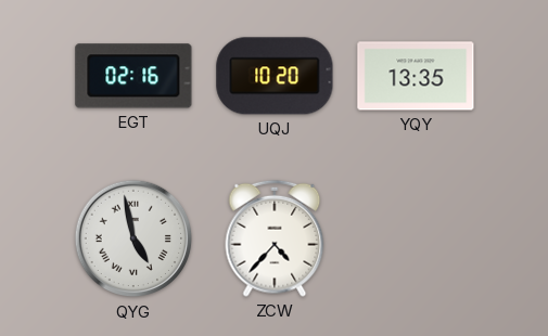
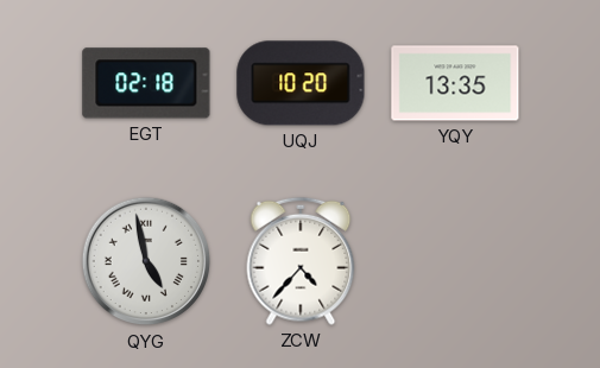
EGT: 02:16 -> 02:18 (146, 83)
